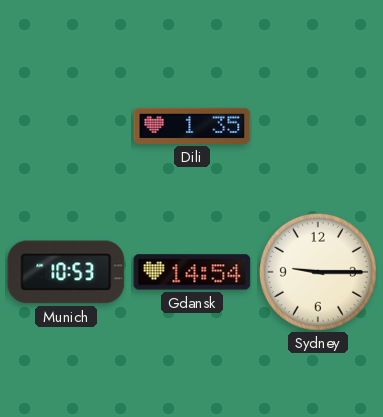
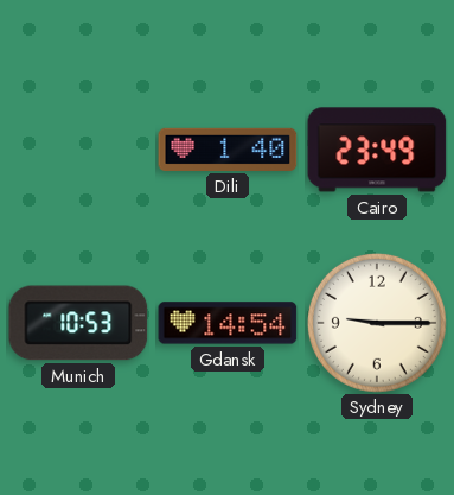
Dili: 1:35 -> 1:40 (228, 150)
Cairo: none -> 23:49 (377, 150)
